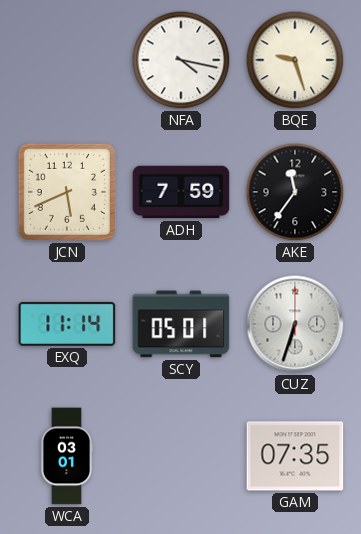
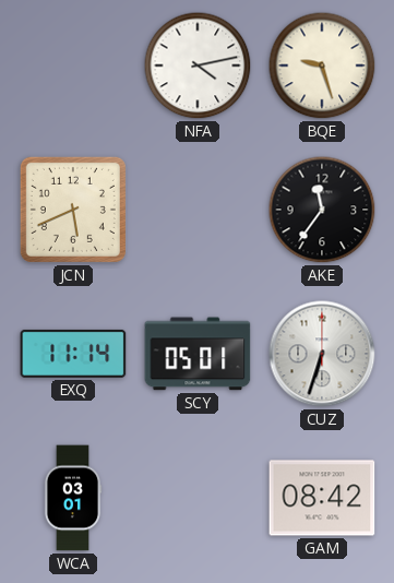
NFA: 4:17 -> 4:13 (198, 66)
ADH: 7:59 -> none (181, 192)
GAM: 07:35 -> 08:42 (322, 498)
